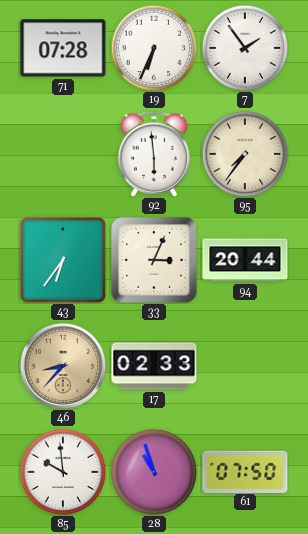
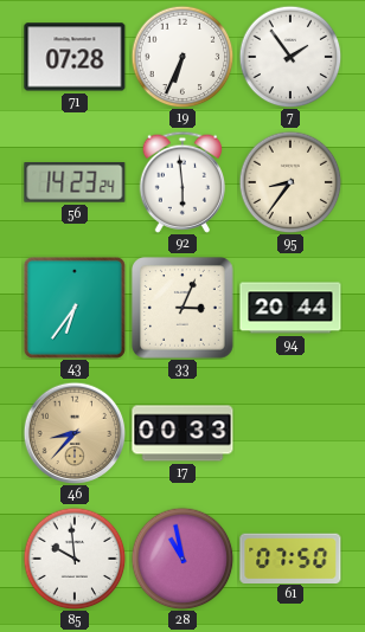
56: none -> 14:23 (75, 182)
95: 7:36 -> 8:36 (290, 182)
17: 02:33 -> 00:33 (182, 433)
28: 10:57 -> 10:58 (182, 559)
